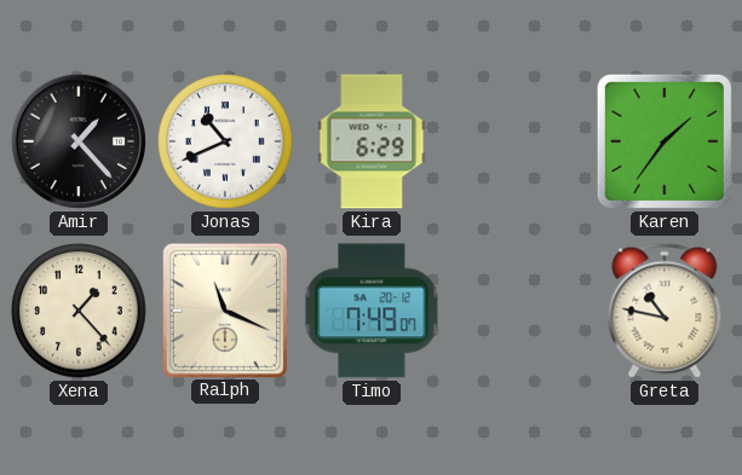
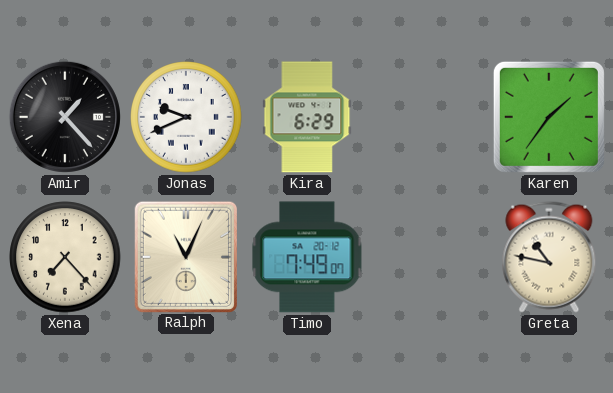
Jonas: 10:41 -> 9:41 (186, 117)
Xena: 1:23 -> 7:23 (65, 257)
Ralph: 11:19 -> 11:04 (185, 256)
